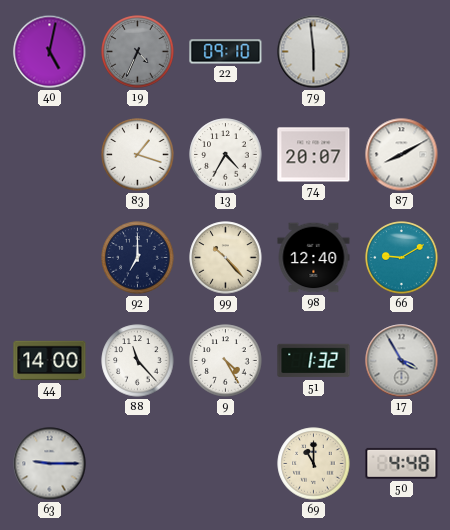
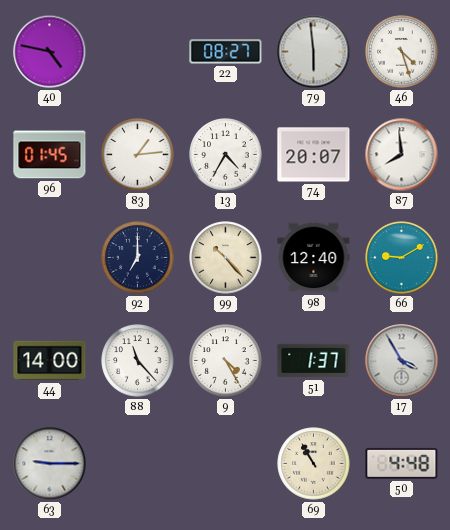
40: 5:02 -> 4:47 (50, 52)
19: 4:34 -> none (138, 52)
22: 09:10 -> 08:27 (226, 52)
46: none -> 4:27 (402, 52)
96: none -> 01:45 (50, 155)
83: 1:18 -> 1:14 (138, 155)
87: 8:10 -> 7:59 (402, 155)
51: 1:32 -> 1:37 (314, 361)
69: 11:00 -> 10:55 (314, 464)
